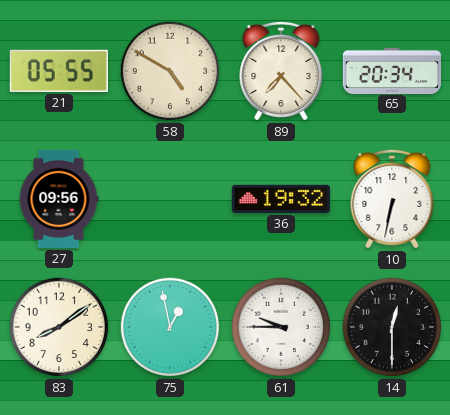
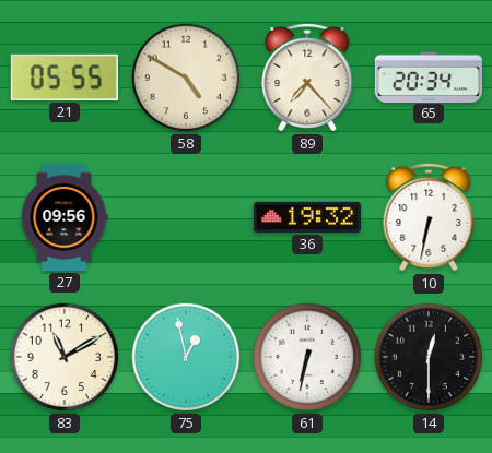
83: 8:09 -> 11:10 (65, 357)
61: 9:45 -> 6:32 (307, 357)
